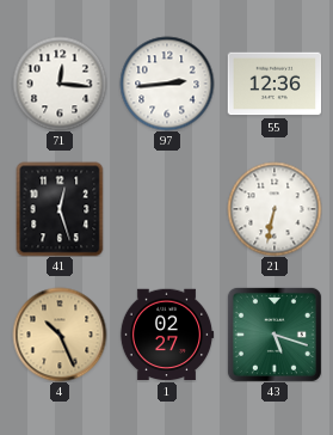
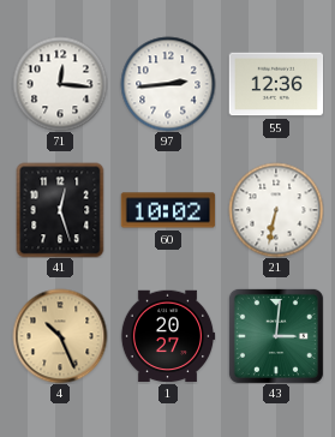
60: none -> 10:02 (168, 210)
1: 02:27 -> 20:27 (168, 336)
43: 5:18 -> 3:01 (276, 336)
